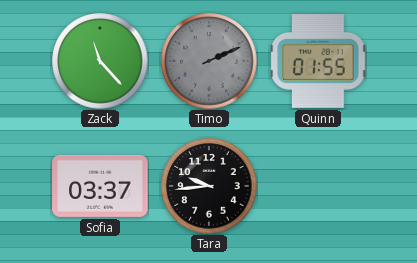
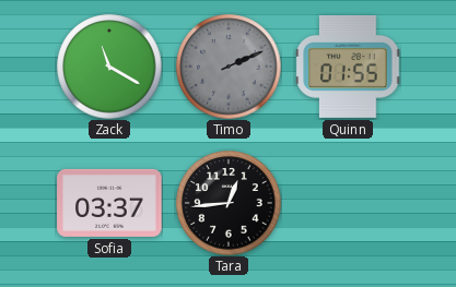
Zack: 11:23 -> 11:20 (109, 67)
Tara: 9:44 -> 12:44 (229, 203)
